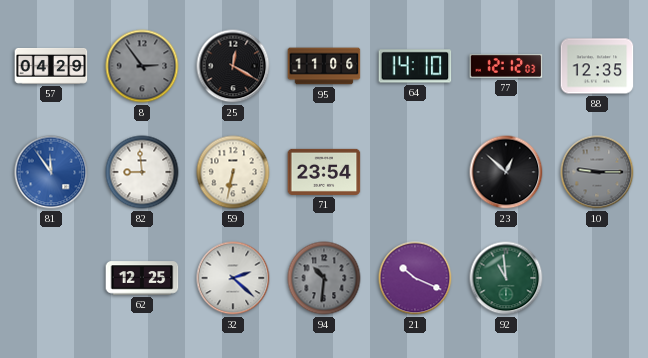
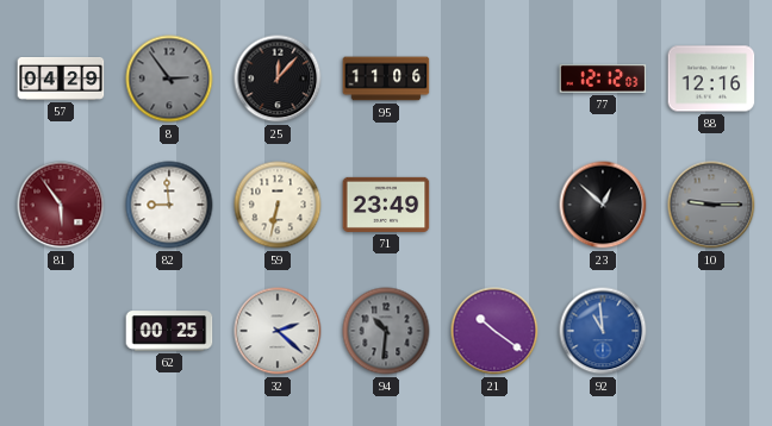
25: 12:20 -> 12:07 (278, 79)
64: 14:10 -> none (415, 66)
88: 12:35 -> 12:16 (711, 79)
81: 11:54 -> 5:54 (61, 205)
81 dial: blue -> burgundy (61, 205)
71: 23:54 -> 23:49 (386, 205)
62: 12:25 -> 00:25 (169, 331)
21: 10:19 -> 10:21 (494, 331)
92 dial: green -> blue (603, 331)
